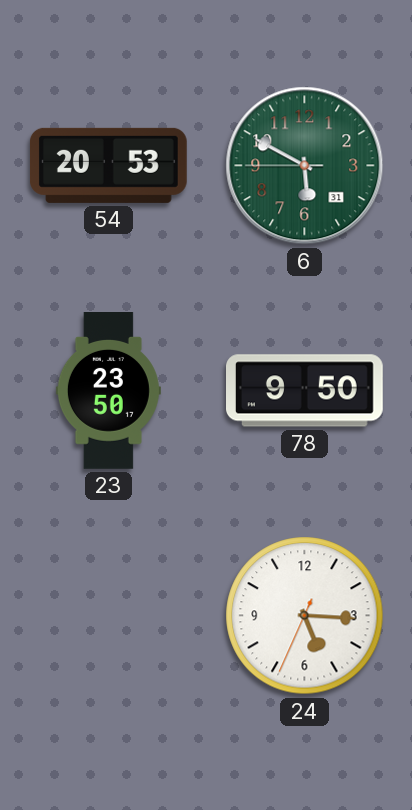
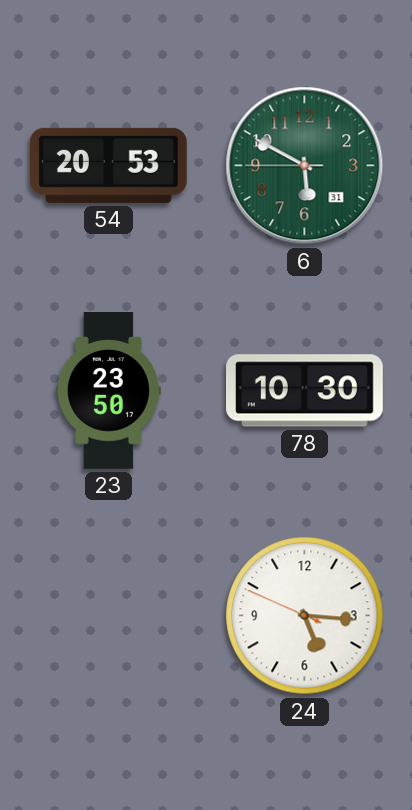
78: 9:50 -> 10:30 (305, 391)
24: 5:15:34 -> 5:15:49 (305, 616)
